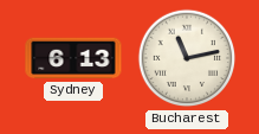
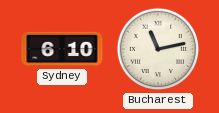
Sydney: 6:13 -> 6:10 (62, 49)
